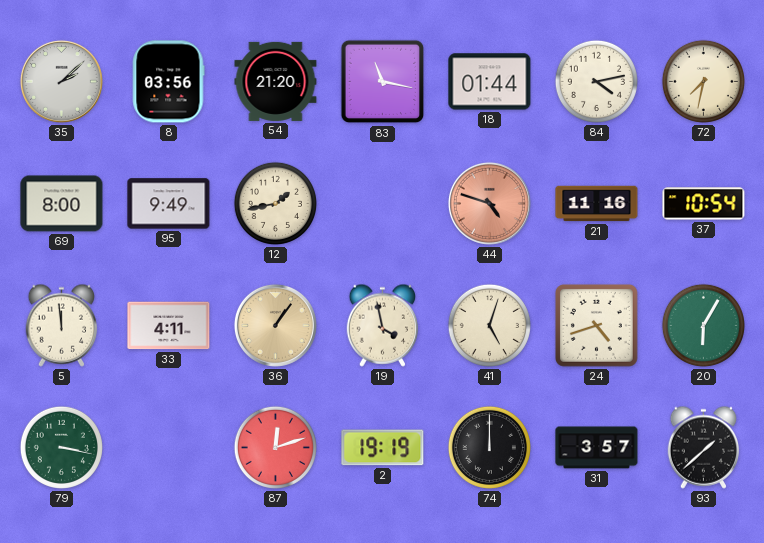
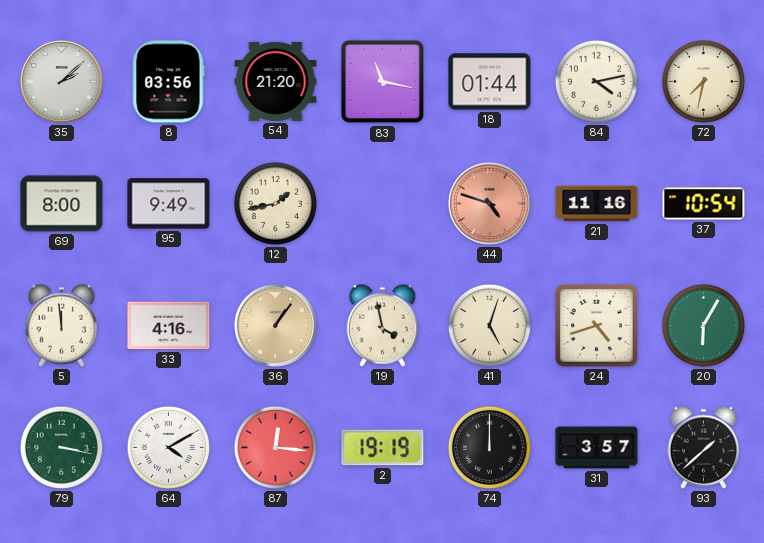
33: 4:11 -> 4:16 (169, 326)
64: none -> 4:10 (168, 447)
87: 12:12 -> 12:16 (275, 447)
